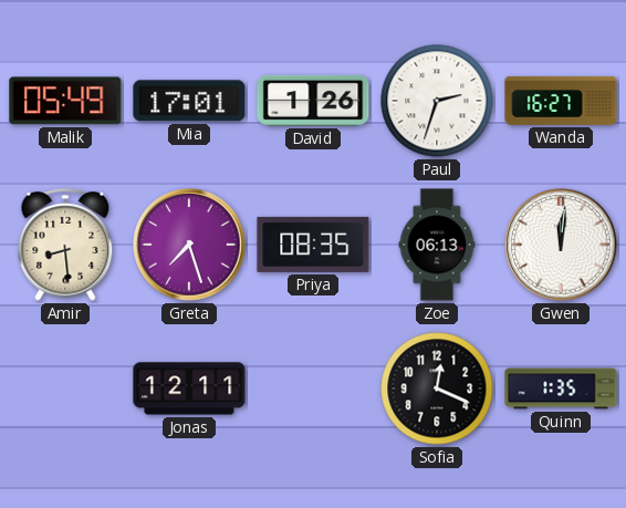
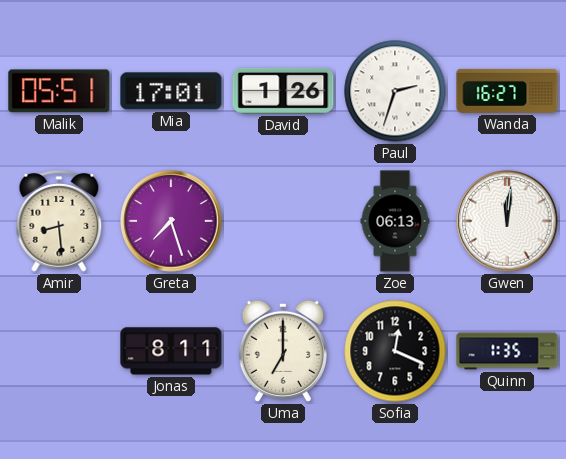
Malik: 05:49 -> 05:51 (59, 91)
Priya: 08:35 -> none (313, 245)
Jonas: 12:11 -> 8:11 (171, 351)
Uma: none -> 7:00 (283, 351)
